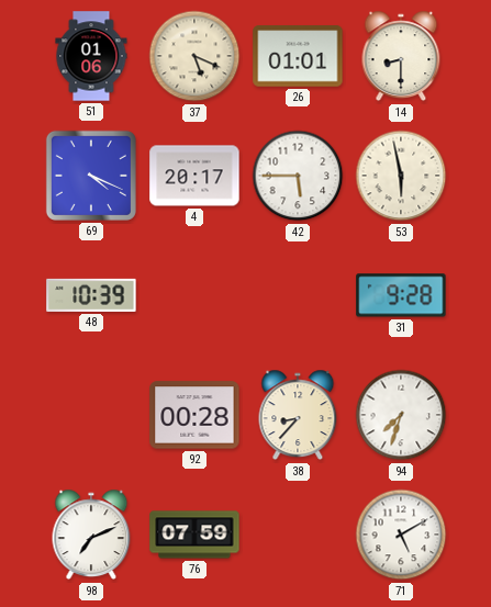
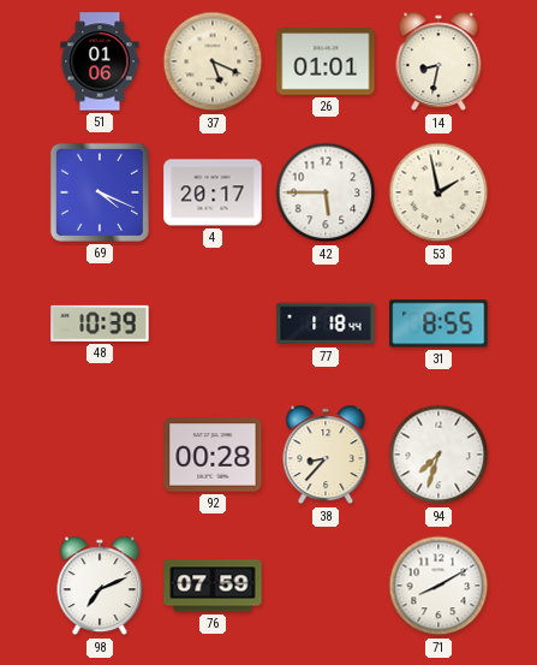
14: 8:30 -> 8:32 (438, 61)
53: 5:58 -> 1:58 (438, 192)
77: none -> 1:18 (326, 323)
31: 9:28 -> 8:55 (438, 323)
71: 5:10 -> 8:10 (438, 586)
